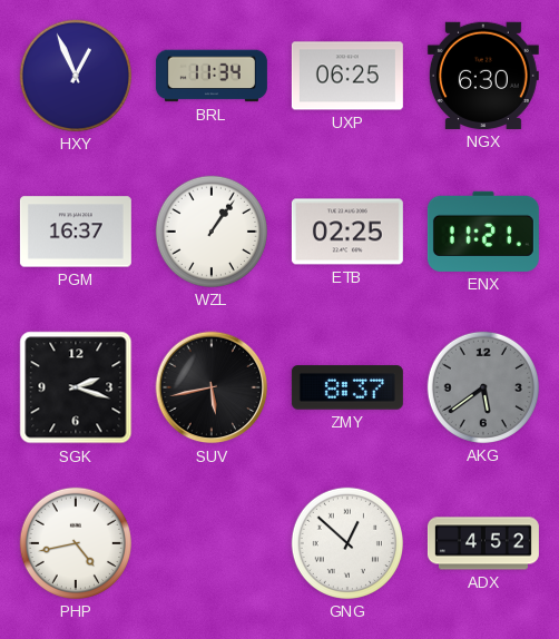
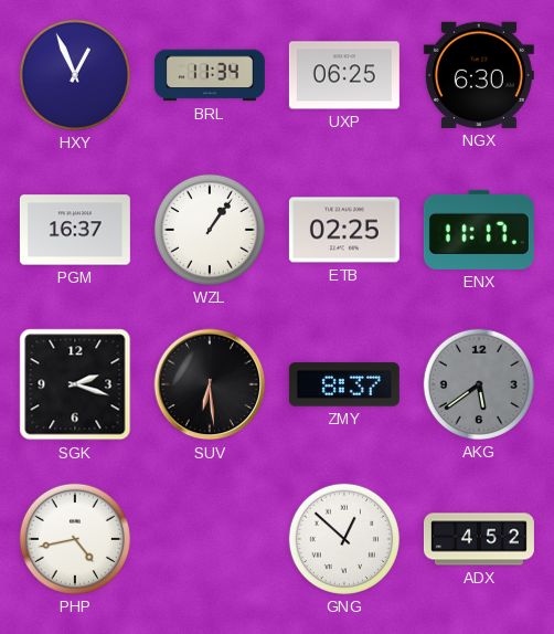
ENX: 11:21 -> 11:17 (479, 230)
SUV: 5:43 -> 6:29 (210, 384)
